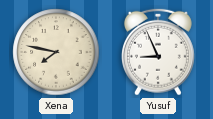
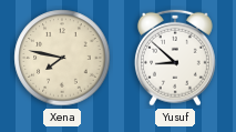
Yusuf: 8:56 -> 8:52 (175, 58)
